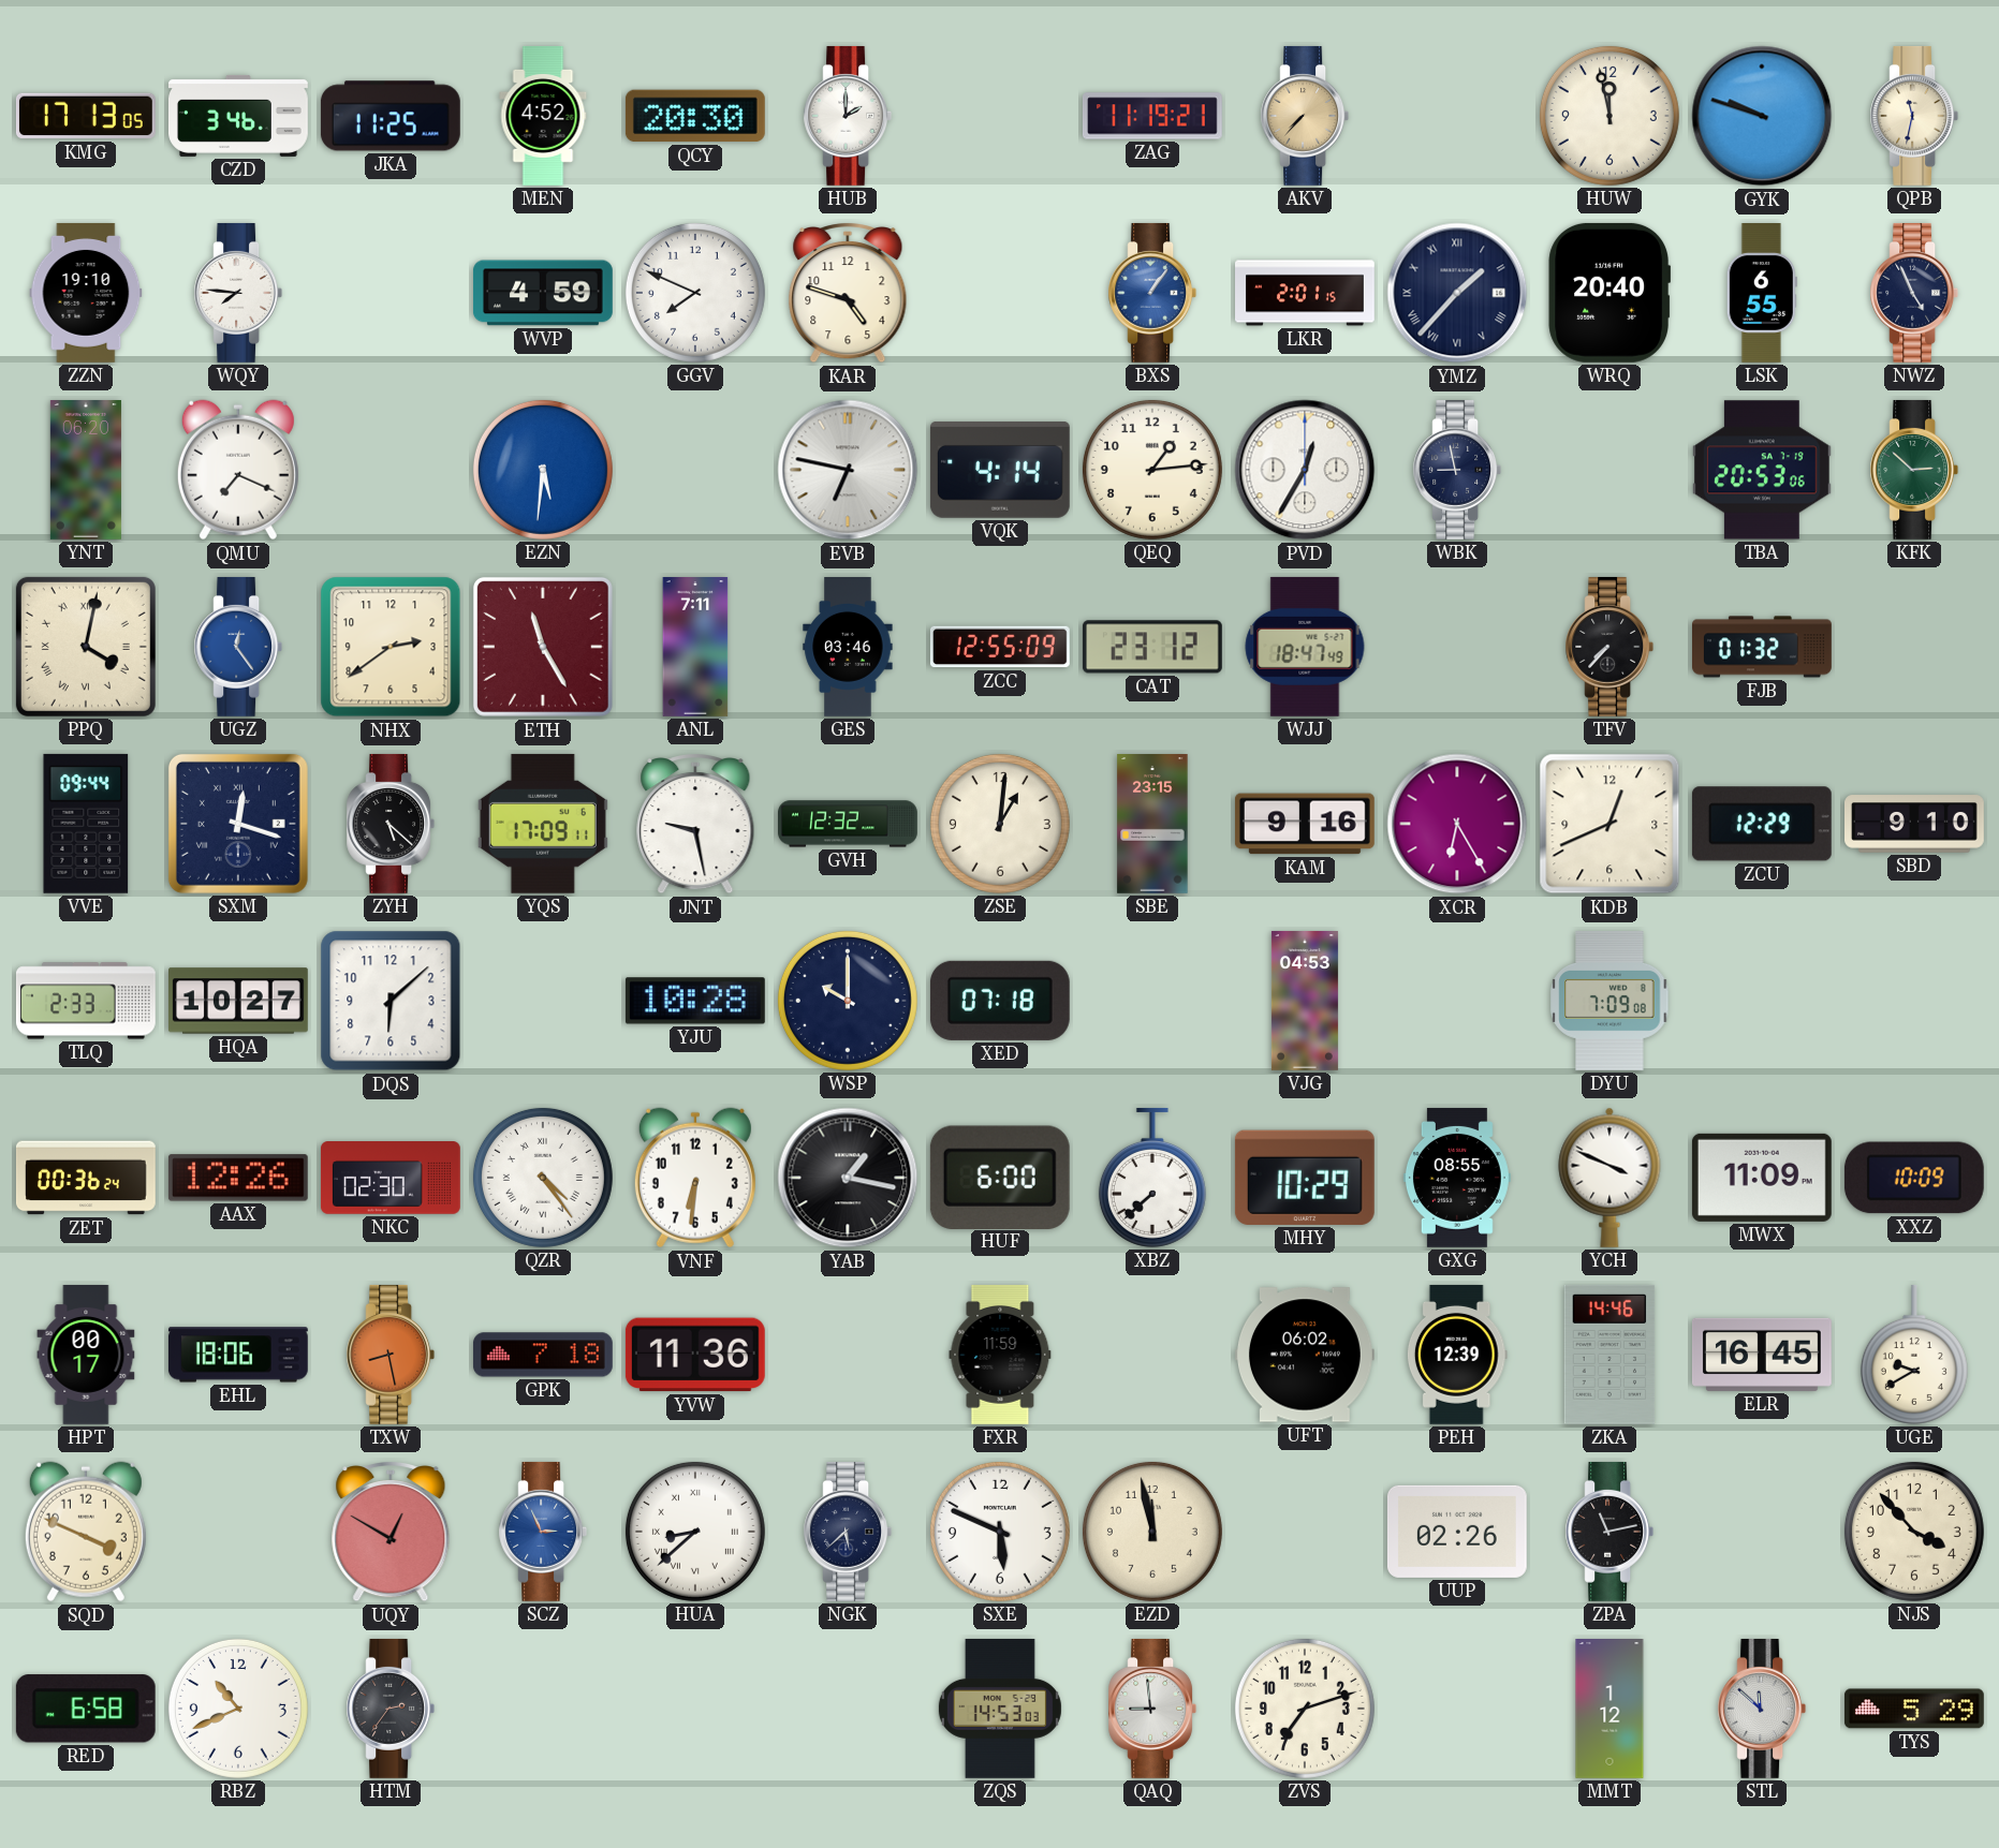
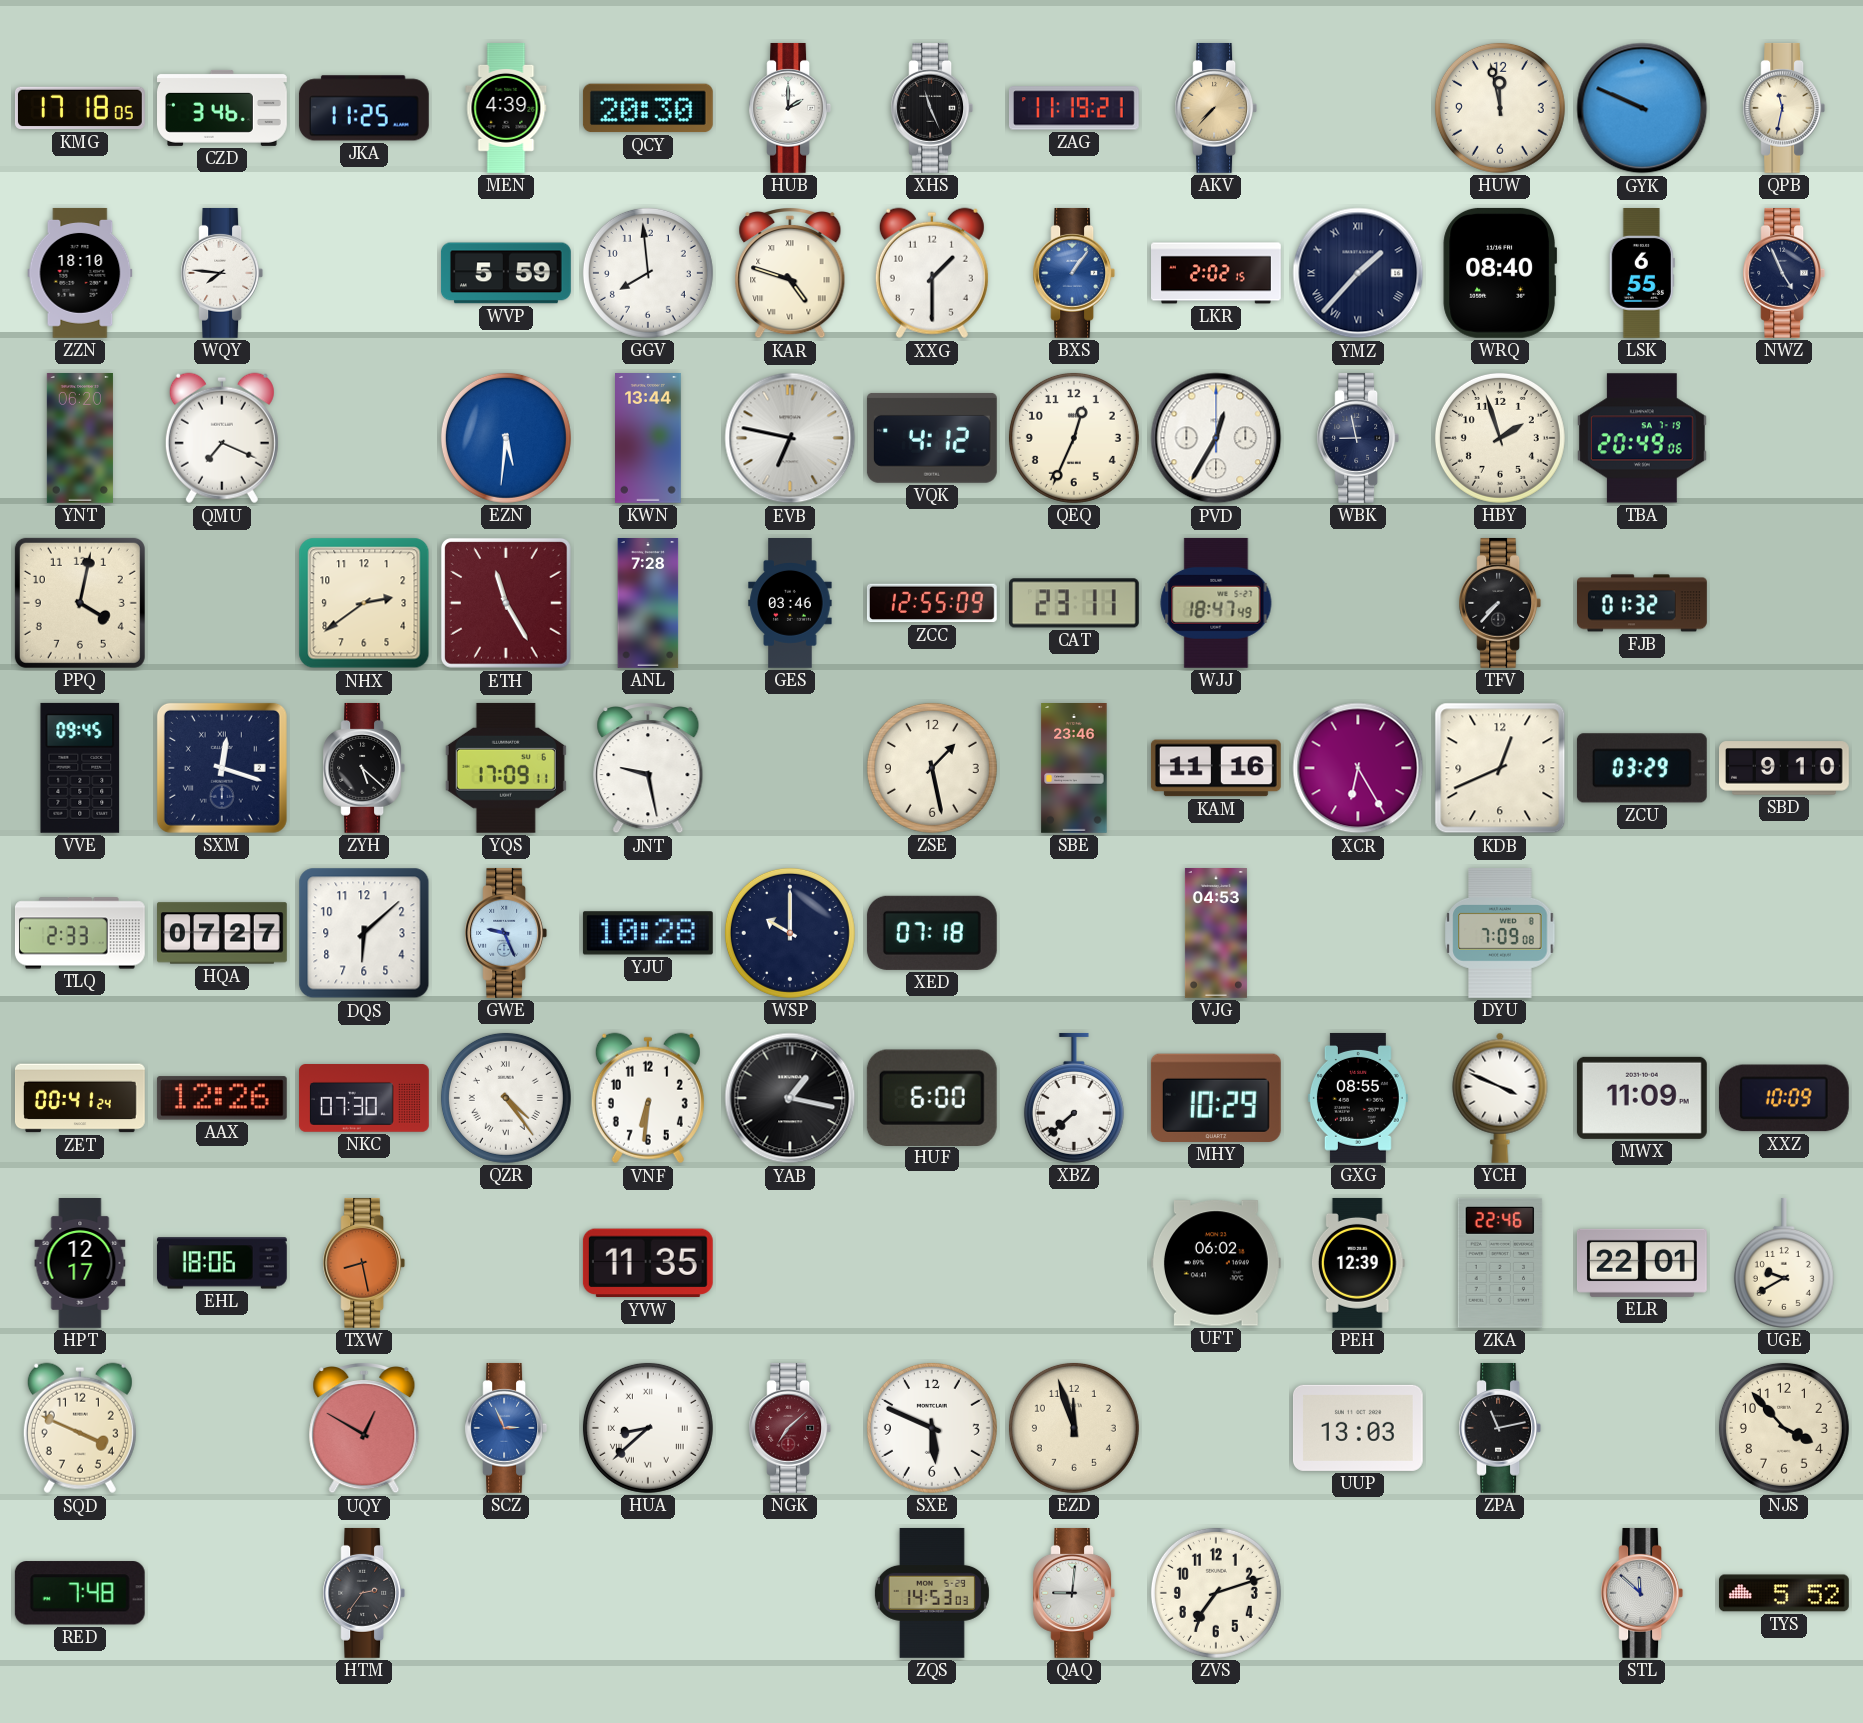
KMG: 17:13 -> 17:18 (80, 108)
MEN: 4:52 -> 4:39 (506, 109)
XHS: none -> 11:26 (932, 108)
GYK: 9:48 -> 9:49 (1642, 108)
ZZN: 19:10 -> 18:10 (80, 273)
WVP: 4:59 -> 5:59 (506, 273)
GGV: 7:49 -> 7:59 (648, 273)
KAR numerals: Arabic -> Roman (790, 274)
XXG: none -> 1:30 (932, 273)
LKR: 2:01 -> 2:02 (1217, 273)
WRQ: 20:40 -> 08:40 (1499, 273)
KWN: none -> 13:44 (649, 439)
VQK: 4:14 -> 4:12 (932, 438)
QEQ: 1:14 -> 12:34 (1074, 438)
HBY: none -> 1:57 (1500, 438)
TBA: 20:53 -> 20:49 (1642, 438)
KFK: 2:52 -> none (1914, 470)
PPQ numerals: Roman -> Arabic (80, 603)
UGZ: 12:24 -> none (238, 647)
ANL: 7:11 -> 7:28 (648, 604)
CAT: 23:12 -> 23:11 (1074, 603)
VVE: 09:44 -> 09:45 (80, 768)
GVH: 12:32 -> none (849, 824)
ZSE: 1:01 -> 1:28 (932, 768)
SBE: 23:15 -> 23:46 (1074, 769)
KAM: 9:16 -> 11:16 (1216, 768)
ZCU: 12:29 -> 03:29 (1642, 768)
HQA: 10:27 -> 07:27 (223, 933)
GWE: none -> 9:26 (506, 933)
ZET: 00:36 -> 00:41 (80, 1098)
NKC: 02:30 -> 07:30 (364, 1099)
HPT: 00:17 -> 12:17 (80, 1264)
GPK: 7:18 -> none (543, 1355)
YVW: 11:36 -> 11:35 (648, 1263)
FXR: 11:59 -> none (1000, 1355)
ZKA: 14:46 -> 22:46 (1500, 1263)
ELR: 16:45 -> 22:01 (1642, 1263)
NGK: 5:38 -> 7:08 (790, 1428)
NGK dial: navy -> burgundy (790, 1428)
EZD: 11:58 -> 11:57 (1074, 1428)
UUP: 02:26 -> 13:03 (1358, 1428)
RED: 6:58 -> 7:48 (80, 1593)
RBZ: 10:41 -> none (238, 1709)
QAQ: 8:59 -> 9:01 (1074, 1593)
MMT: 1:12 -> none (1610, 1710)
TYS: 5:29 -> 5:52 (1784, 1593)
